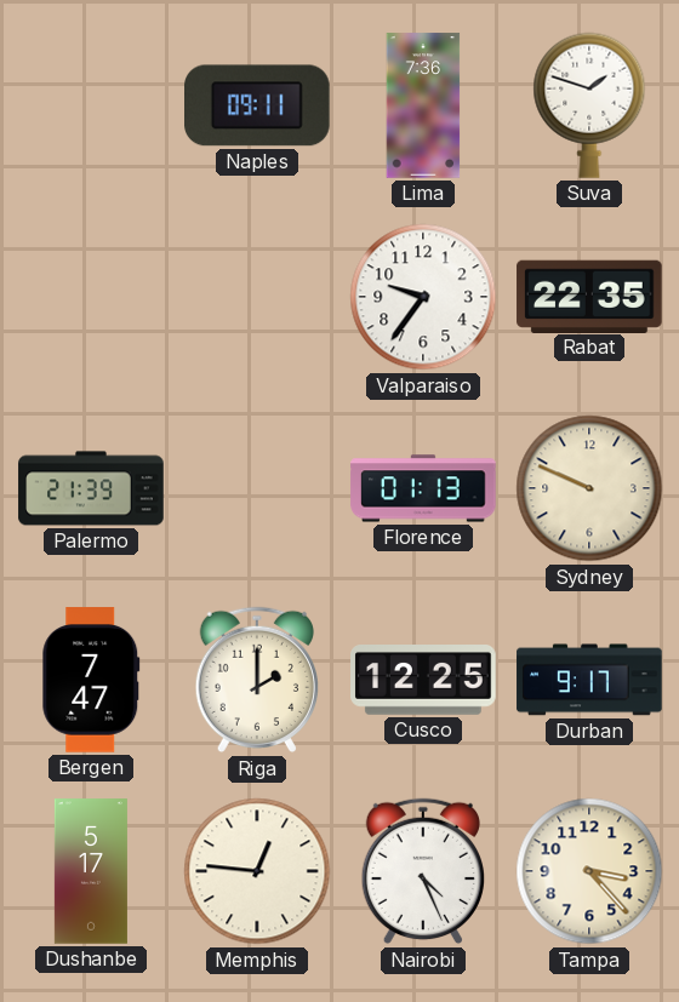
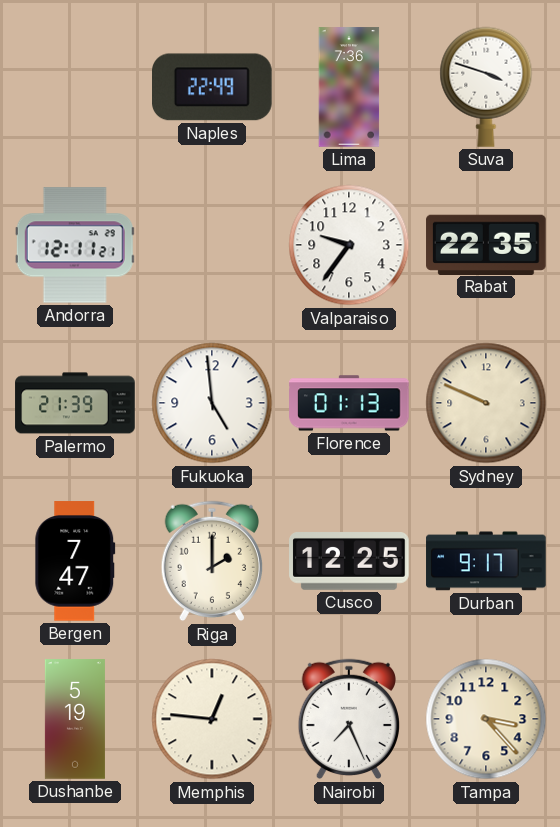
Naples: 09:11 -> 22:49 (213, 87)
Suva: 1:48 -> 3:48 (486, 87)
Andorra: none -> 12:11 (75, 245)
Fukuoka: none -> 4:59 (212, 403)
Dushanbe: 5:17 -> 5:19 (75, 719)
Nairobi: 4:26 -> 7:26 (348, 719)
